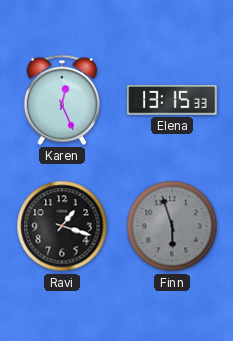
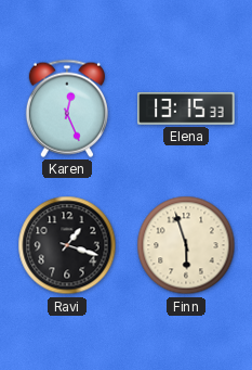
Finn dial: grey -> cream (186, 245)
